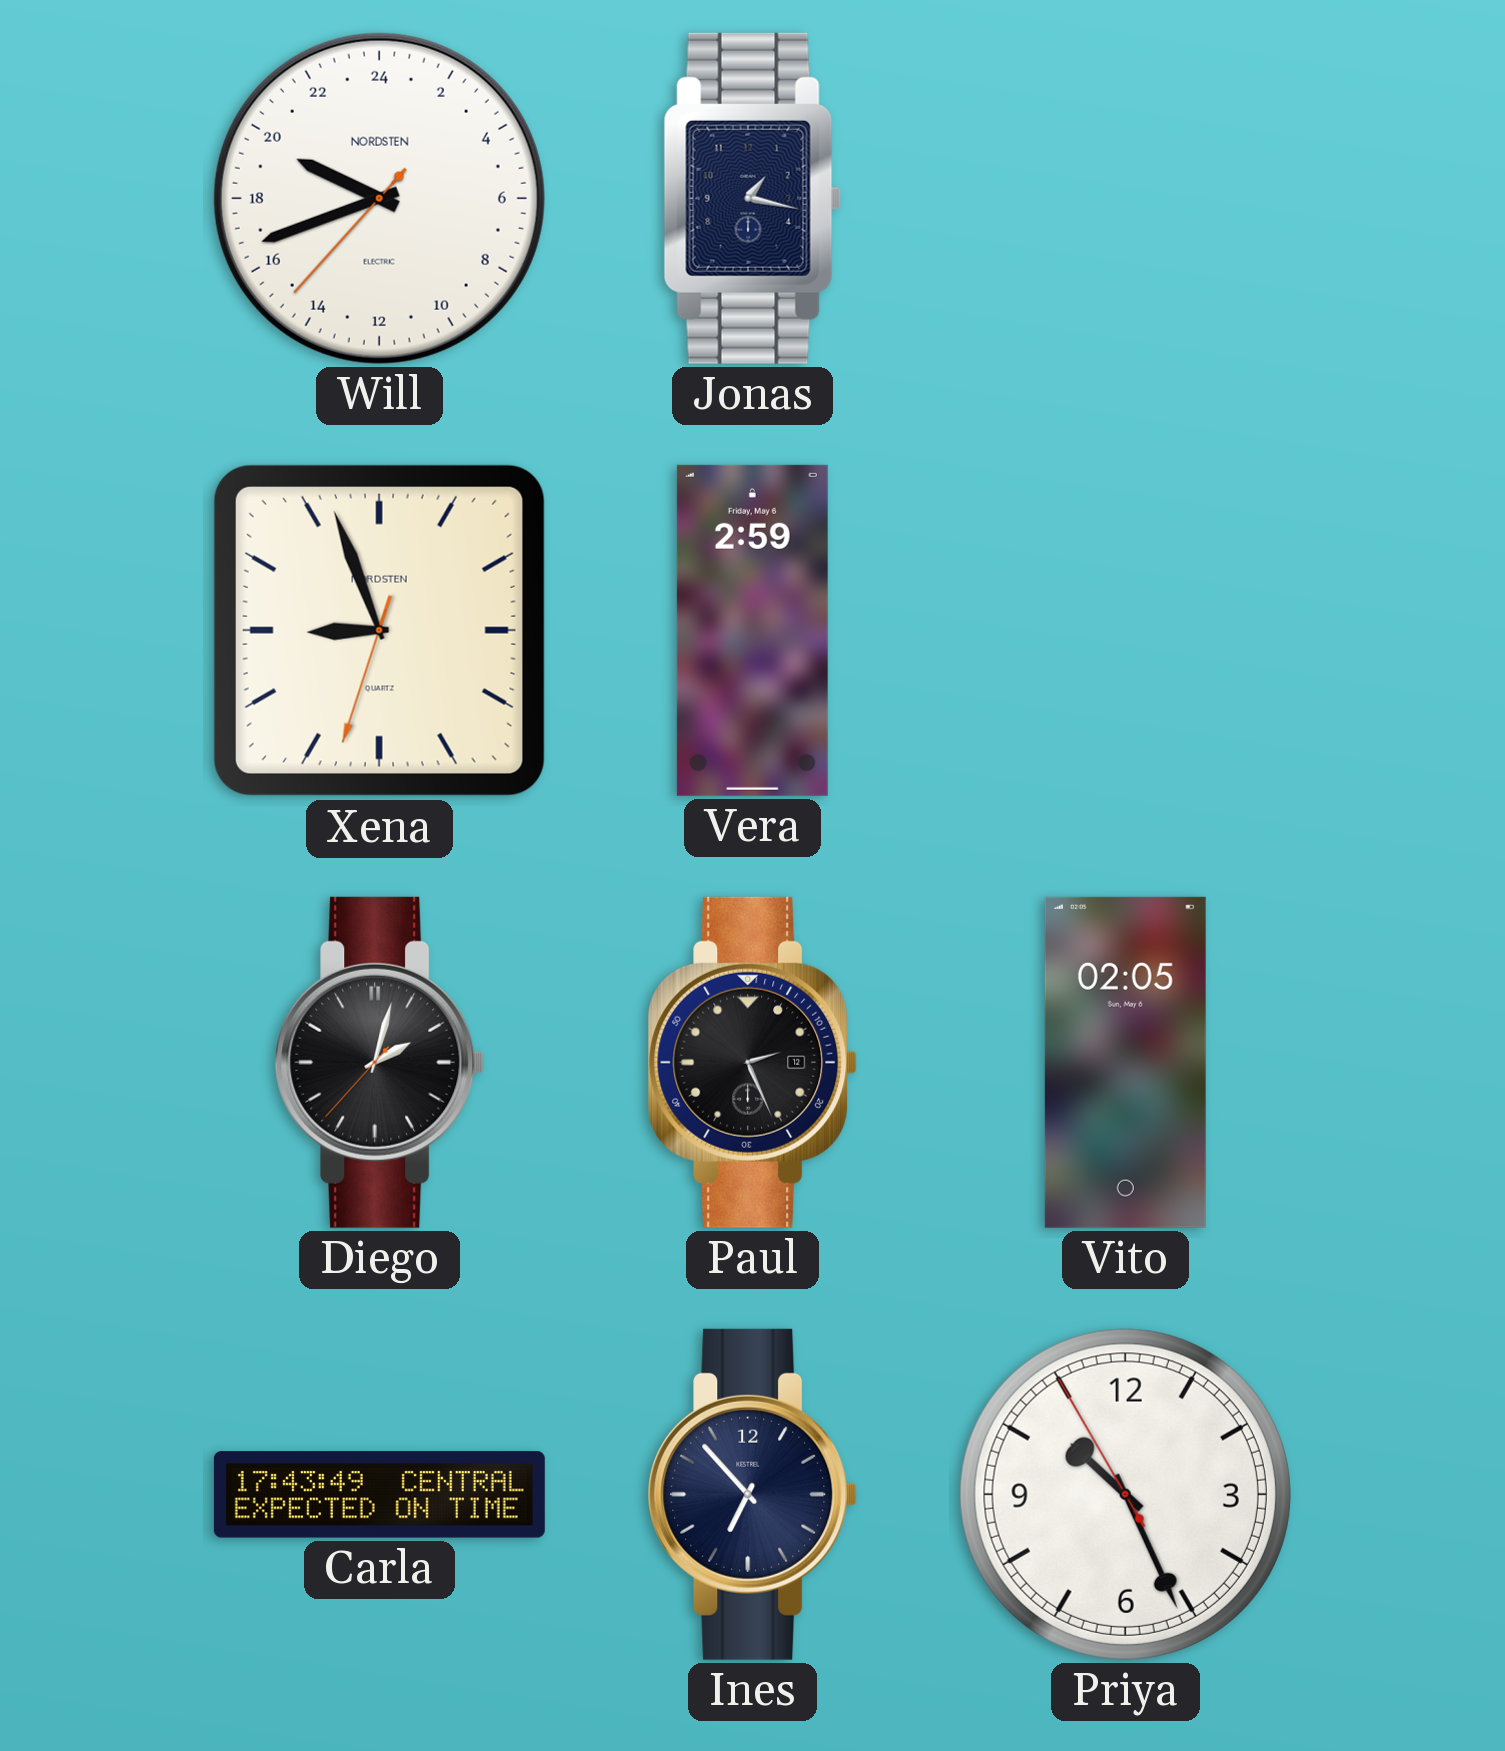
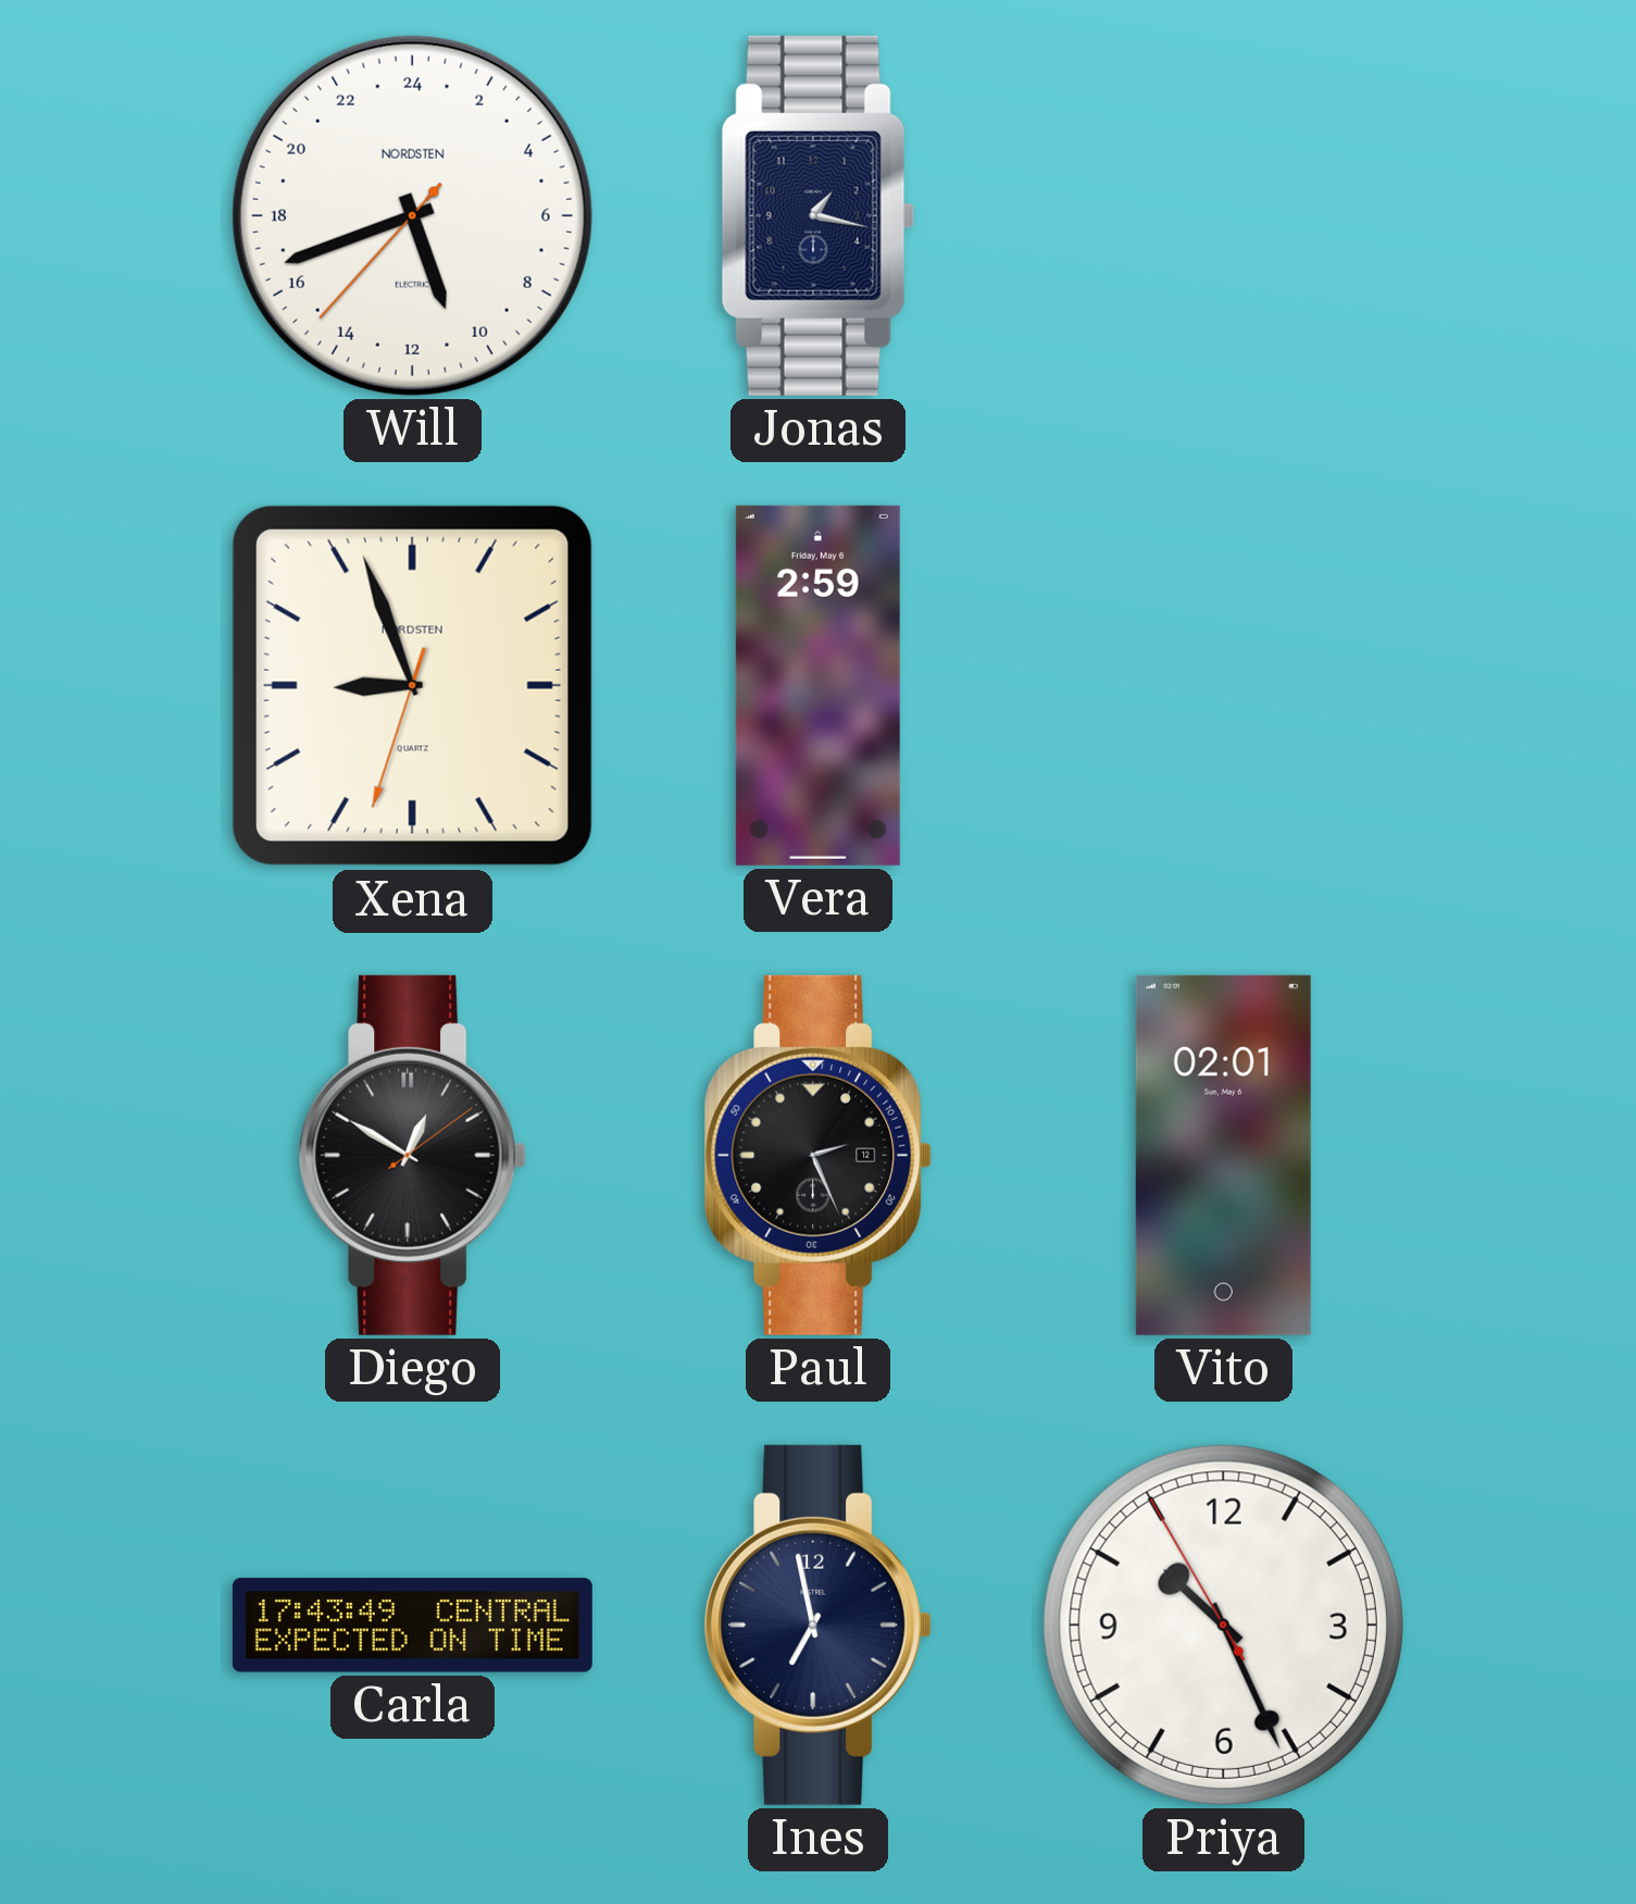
Will: 19:41 -> 10:41 (412, 215)
Diego: 2:02 -> 12:50 (413, 1155)
Vito: 02:05 -> 02:01 (1223, 1155)
Ines: 6:53 -> 6:58 (819, 1625)
